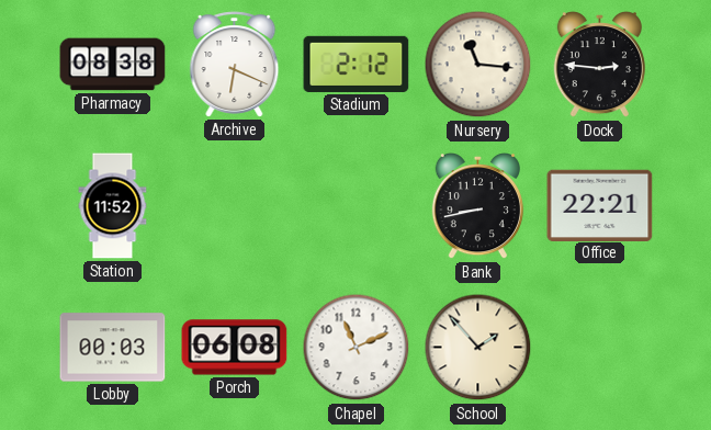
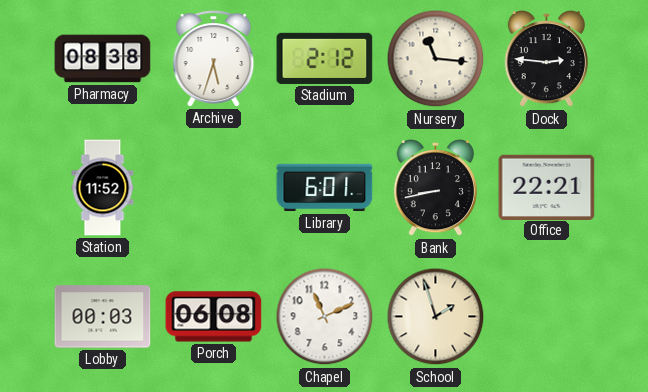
Archive: 6:19 -> 5:33 (214, 59)
Library: none -> 6:01 (325, 188)
School: 1:53 -> 1:57 (436, 317)
